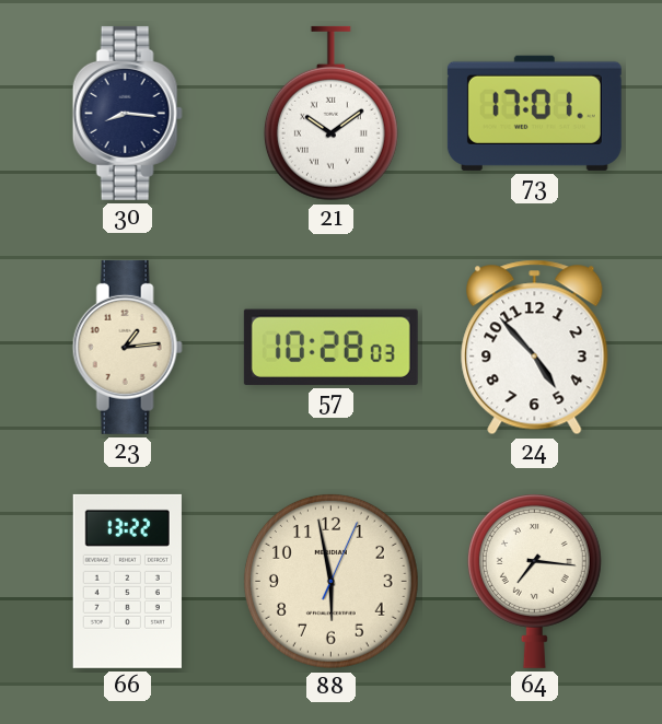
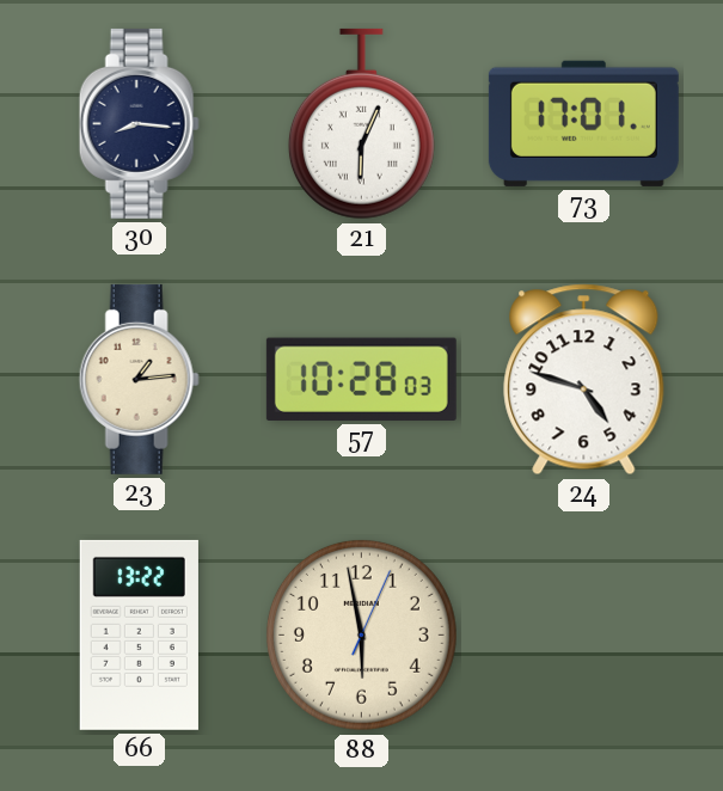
21: 10:09 -> 6:04 (361, 124)
24: 4:53 -> 4:48 (584, 380)
64: 7:16 -> none (534, 582)
